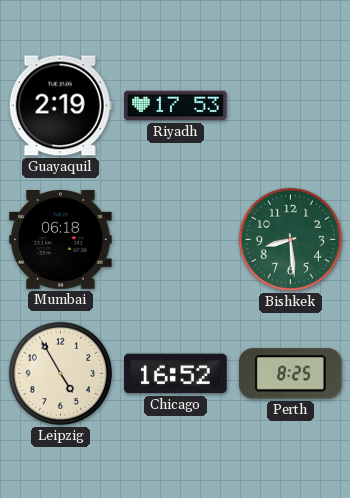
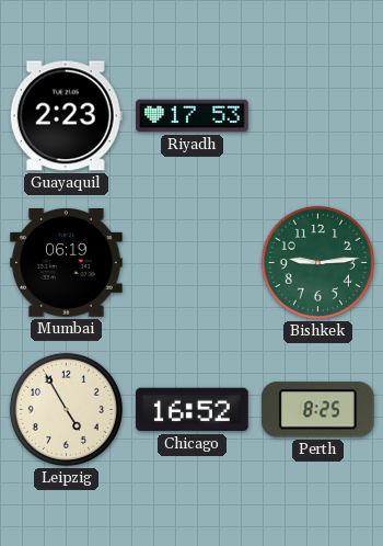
Guayaquil: 2:19 -> 2:23 (66, 116)
Mumbai: 06:18 -> 06:19 (67, 263)
Bishkek: 8:29 -> 9:14 (317, 262)
